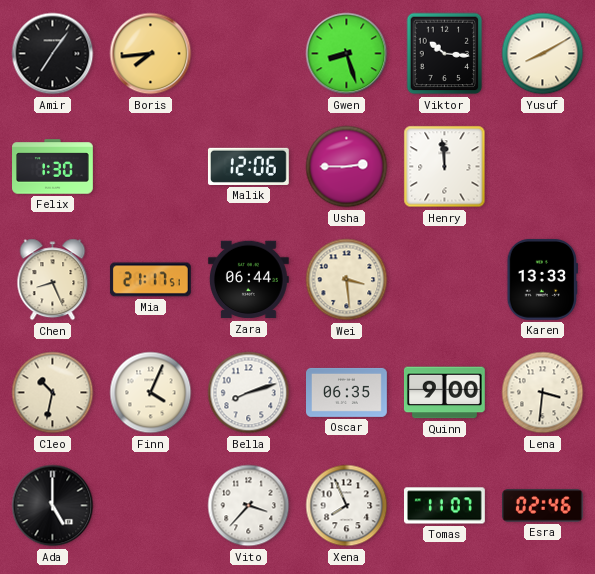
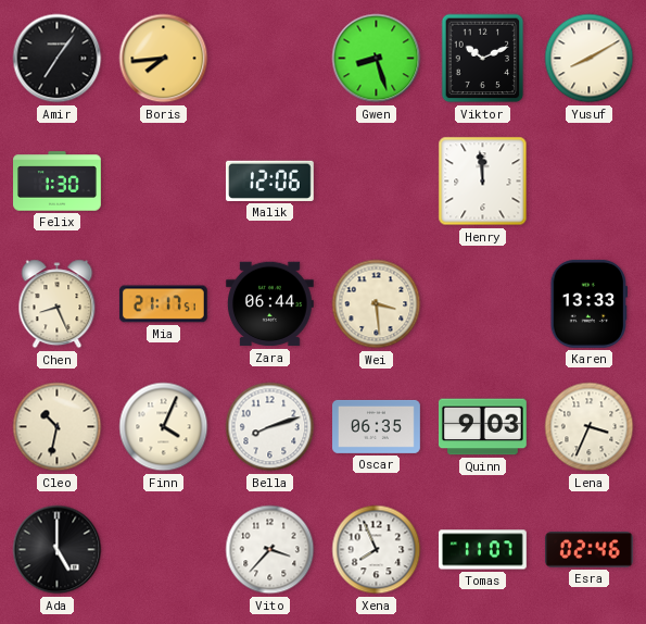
Viktor: 10:16 -> 10:11 (483, 59)
Usha: 2:45 -> none (347, 167)
Quinn: 9:00 -> 9:03 (483, 427)
Lena: 3:31 -> 3:34 (590, 427)
